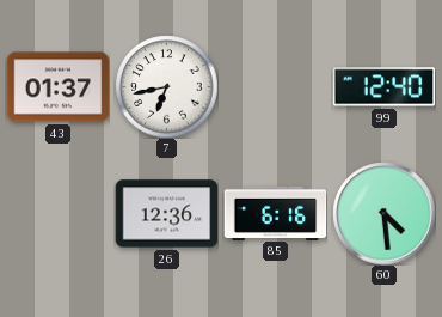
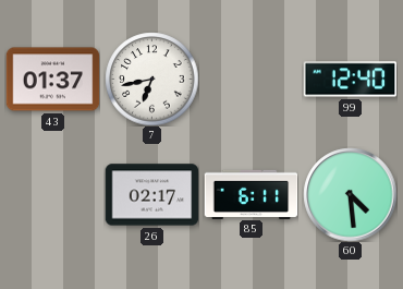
26: 12:36 -> 02:17 (151, 195)
85: 6:16 -> 6:11 (251, 194)
